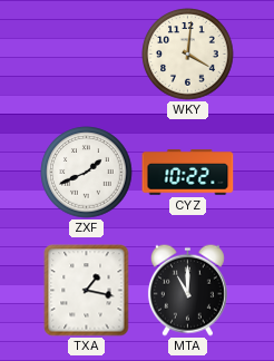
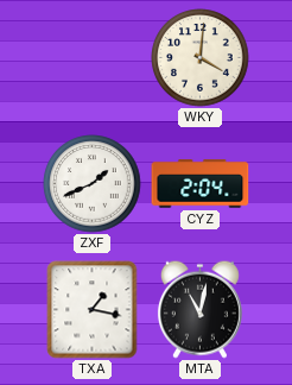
CYZ: 10:22 -> 2:04 (201, 184)
MTA: 11:00 -> 11:02 (199, 309)
